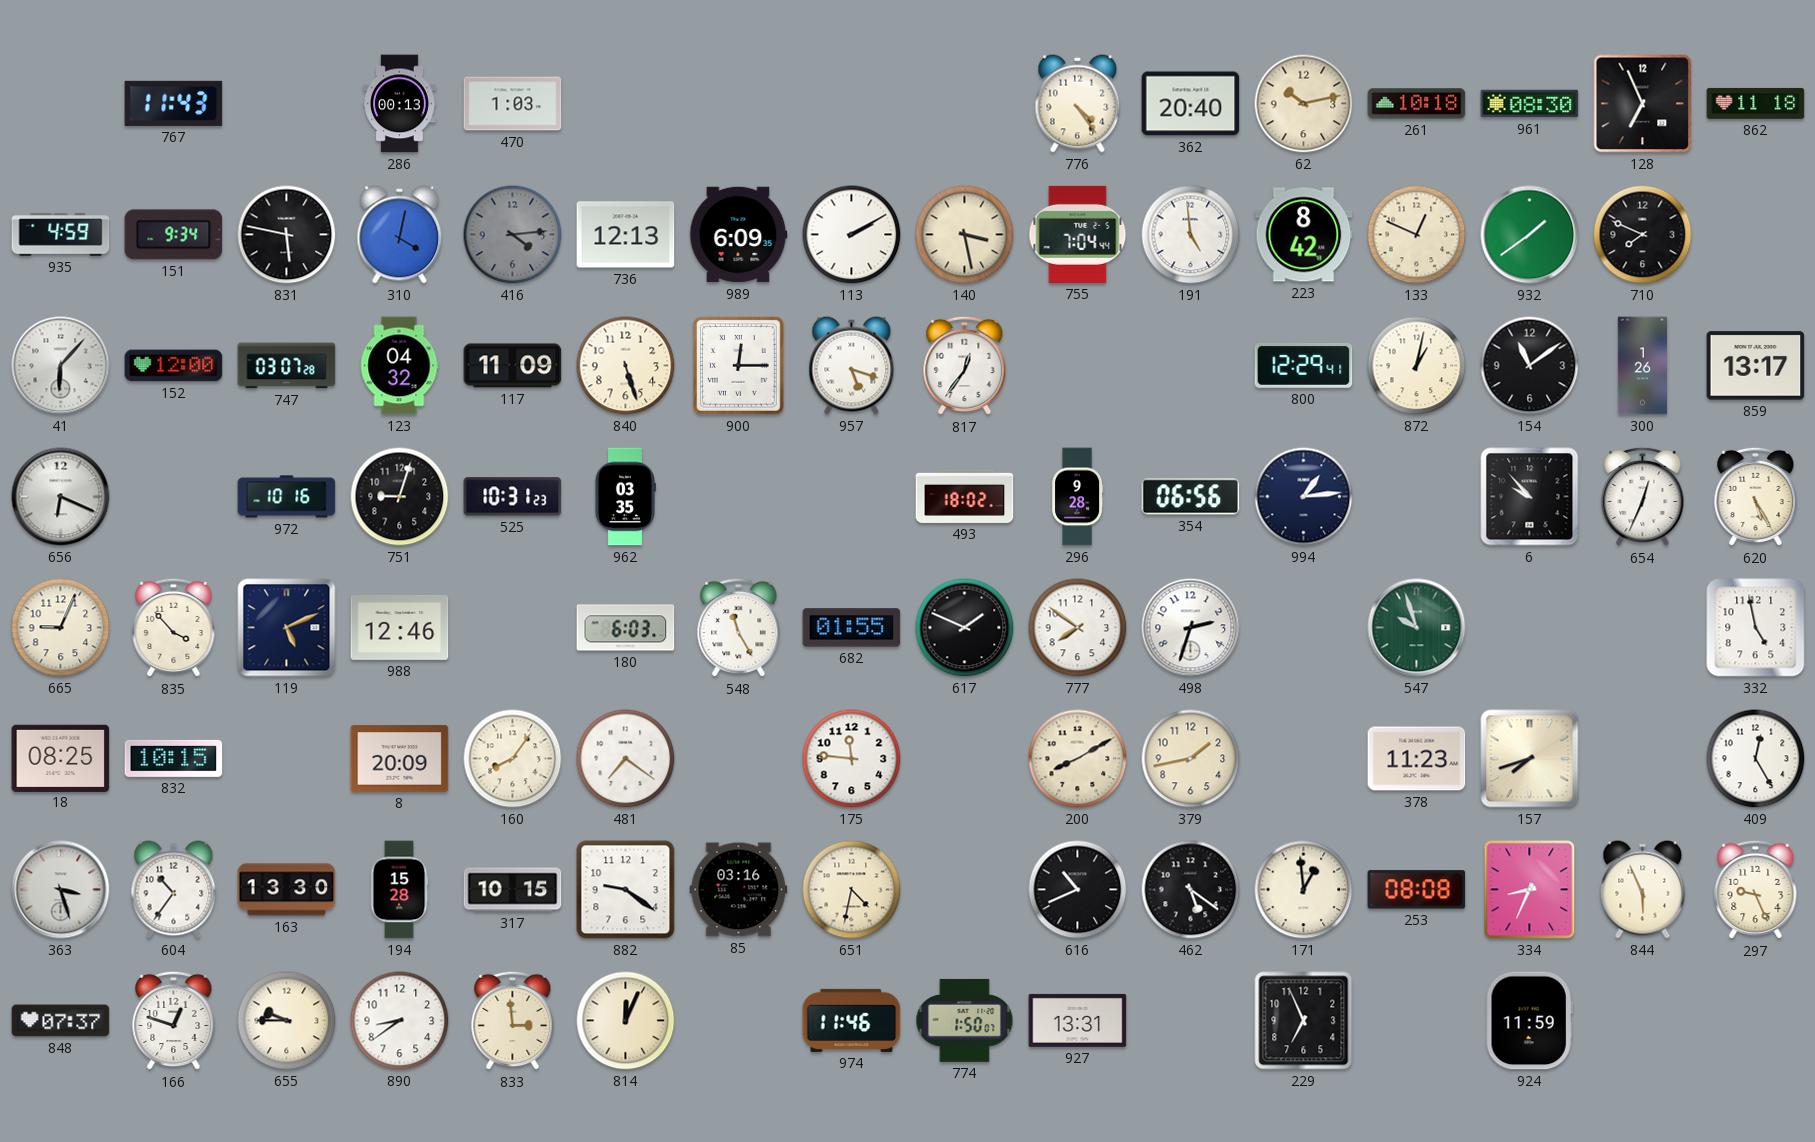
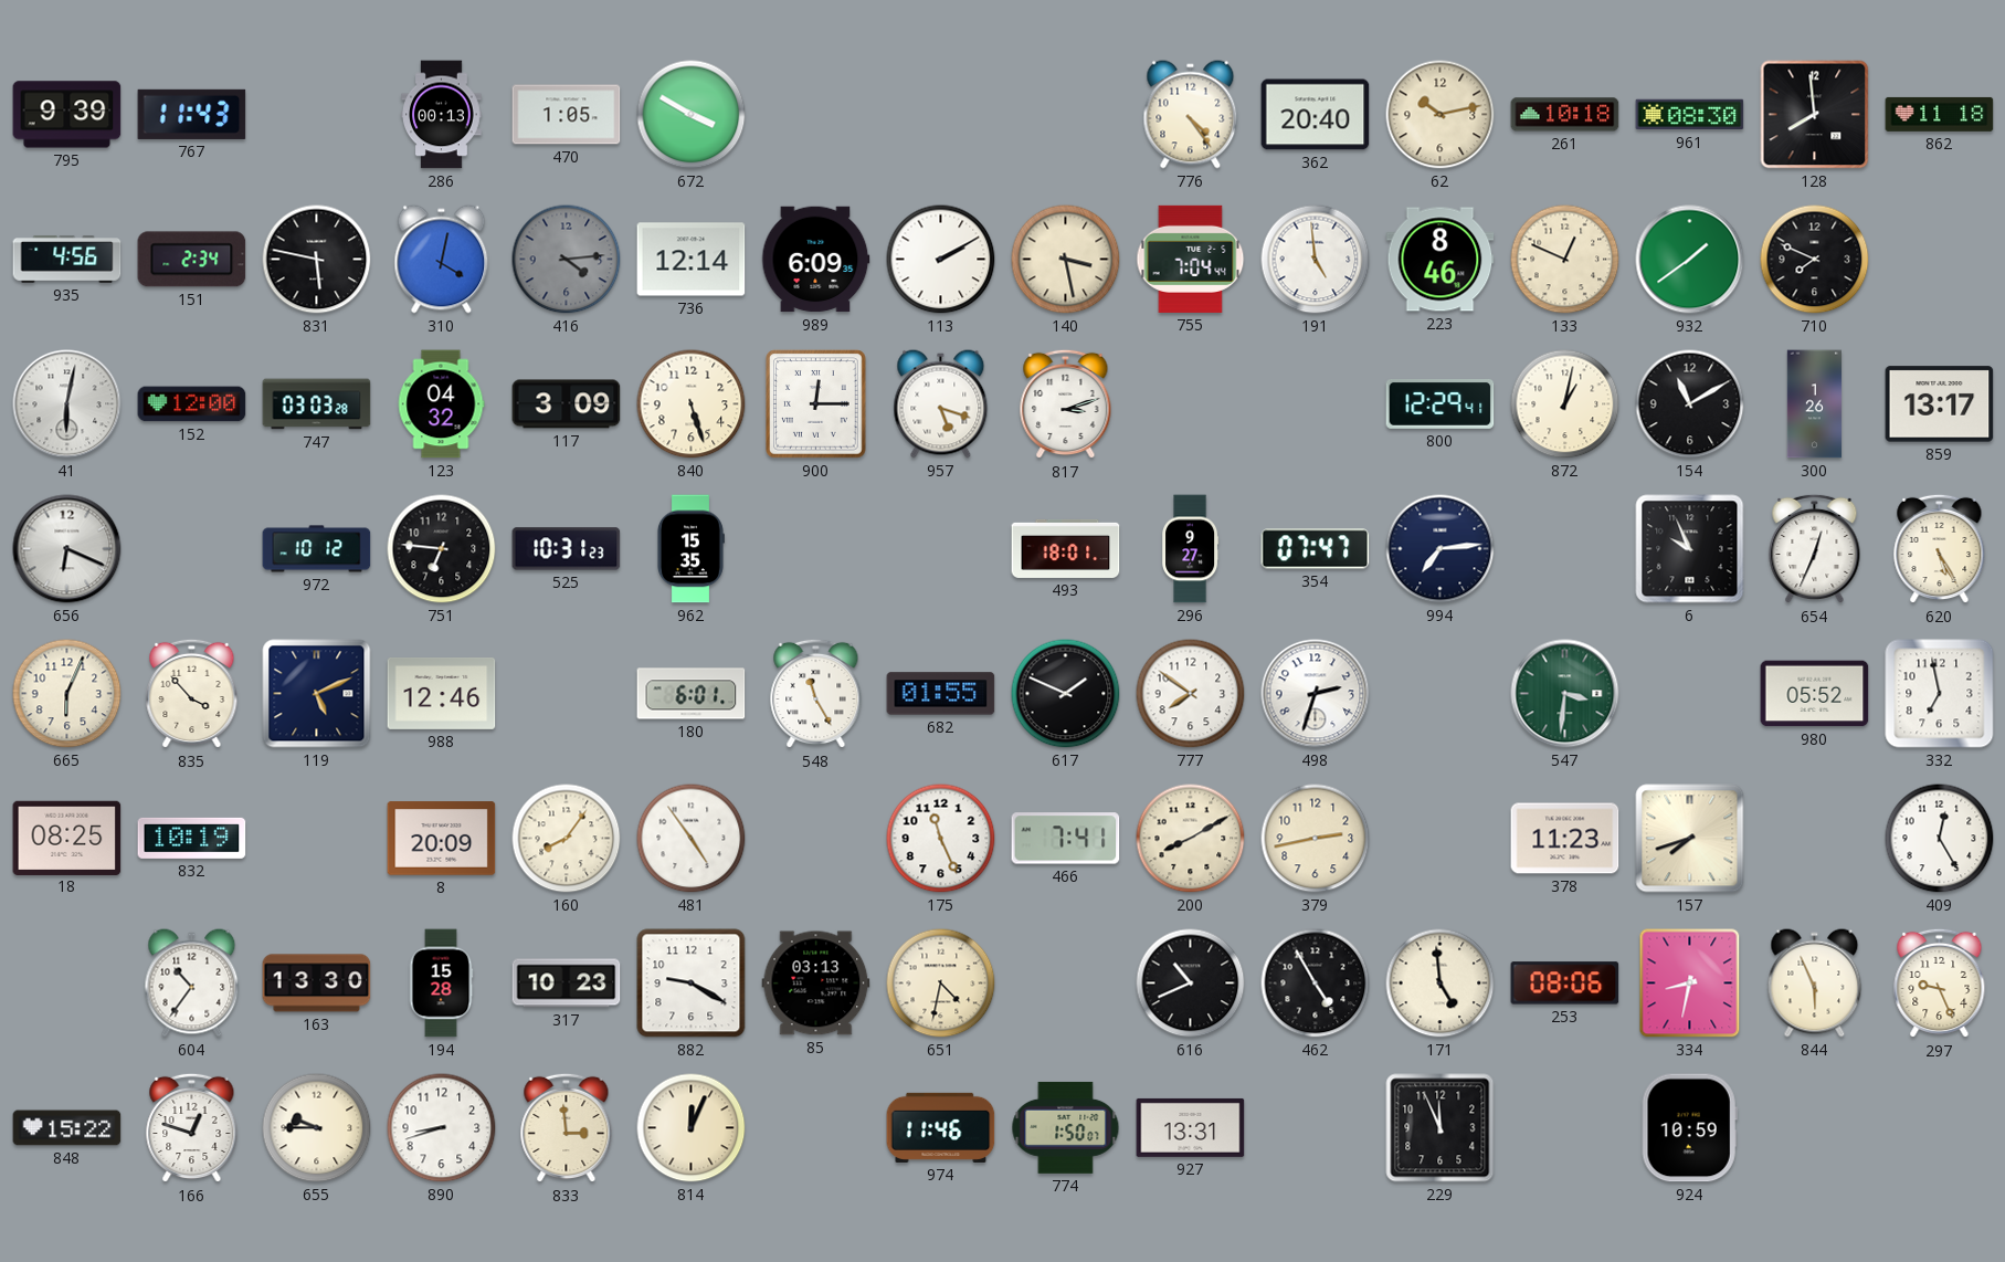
795: none -> 9:39 (67, 115)
470: 1:03 -> 1:05 (567, 115)
672: none -> 3:50 (692, 115)
128: 6:56 -> 7:59 (1815, 115)
935: 4:59 -> 4:56 (67, 260)
151: 9:34 -> 2:34 (192, 260)
736: 12:13 -> 12:14 (692, 260)
223: 8:42 -> 8:46 (1441, 260)
41: 6:07 -> 6:02 (67, 404)
747: 03:07 -> 03:03 (317, 404)
117: 11:09 -> 3:09 (567, 404)
817: 12:36 -> 3:12 (1066, 404)
154: 11:09 -> 11:10 (1690, 404)
972: 10:16 -> 10:12 (317, 549)
751: 9:03 -> 6:46 (442, 549)
962: 03:35 -> 15:35 (690, 549)
493: 18:02 -> 18:01 (1066, 548)
296: 9:28 -> 9:27 (1191, 549)
354: 06:56 -> 07:47 (1316, 549)
994: 1:14 -> 7:14 (1441, 549)
6: 9:53 -> 9:56 (1690, 549)
665: 9:04 -> 6:04 (67, 694)
180: 6:03 -> 6:01 (692, 694)
547: 9:57 -> 3:31 (1565, 694)
980: none -> 05:52 (1815, 694)
332: 4:58 -> 6:58 (1940, 694)
832: 10:15 -> 10:19 (192, 838)
481: 7:21 -> 4:54 (692, 839)
175: 11:46 -> 11:26 (941, 839)
466: none -> 7:41 (1066, 839)
379: 1:43 -> 2:43 (1316, 839)
363: 3:27 -> none (61, 890)
317: 10:15 -> 10:23 (567, 984)
882: 9:21 -> 9:20 (692, 984)
85: 03:16 -> 03:13 (816, 984)
462: 5:21 -> 4:55 (1316, 984)
171: 12:59 -> 4:59 (1441, 984)
253: 08:08 -> 08:06 (1565, 984)
334: 8:34 -> 8:32 (1690, 984)
848: 07:37 -> 15:22 (67, 1128)
890: 8:39 -> 8:42 (442, 1128)
229: 6:56 -> 11:56 (1441, 1128)
924: 11:59 -> 10:59 (1689, 1128)
